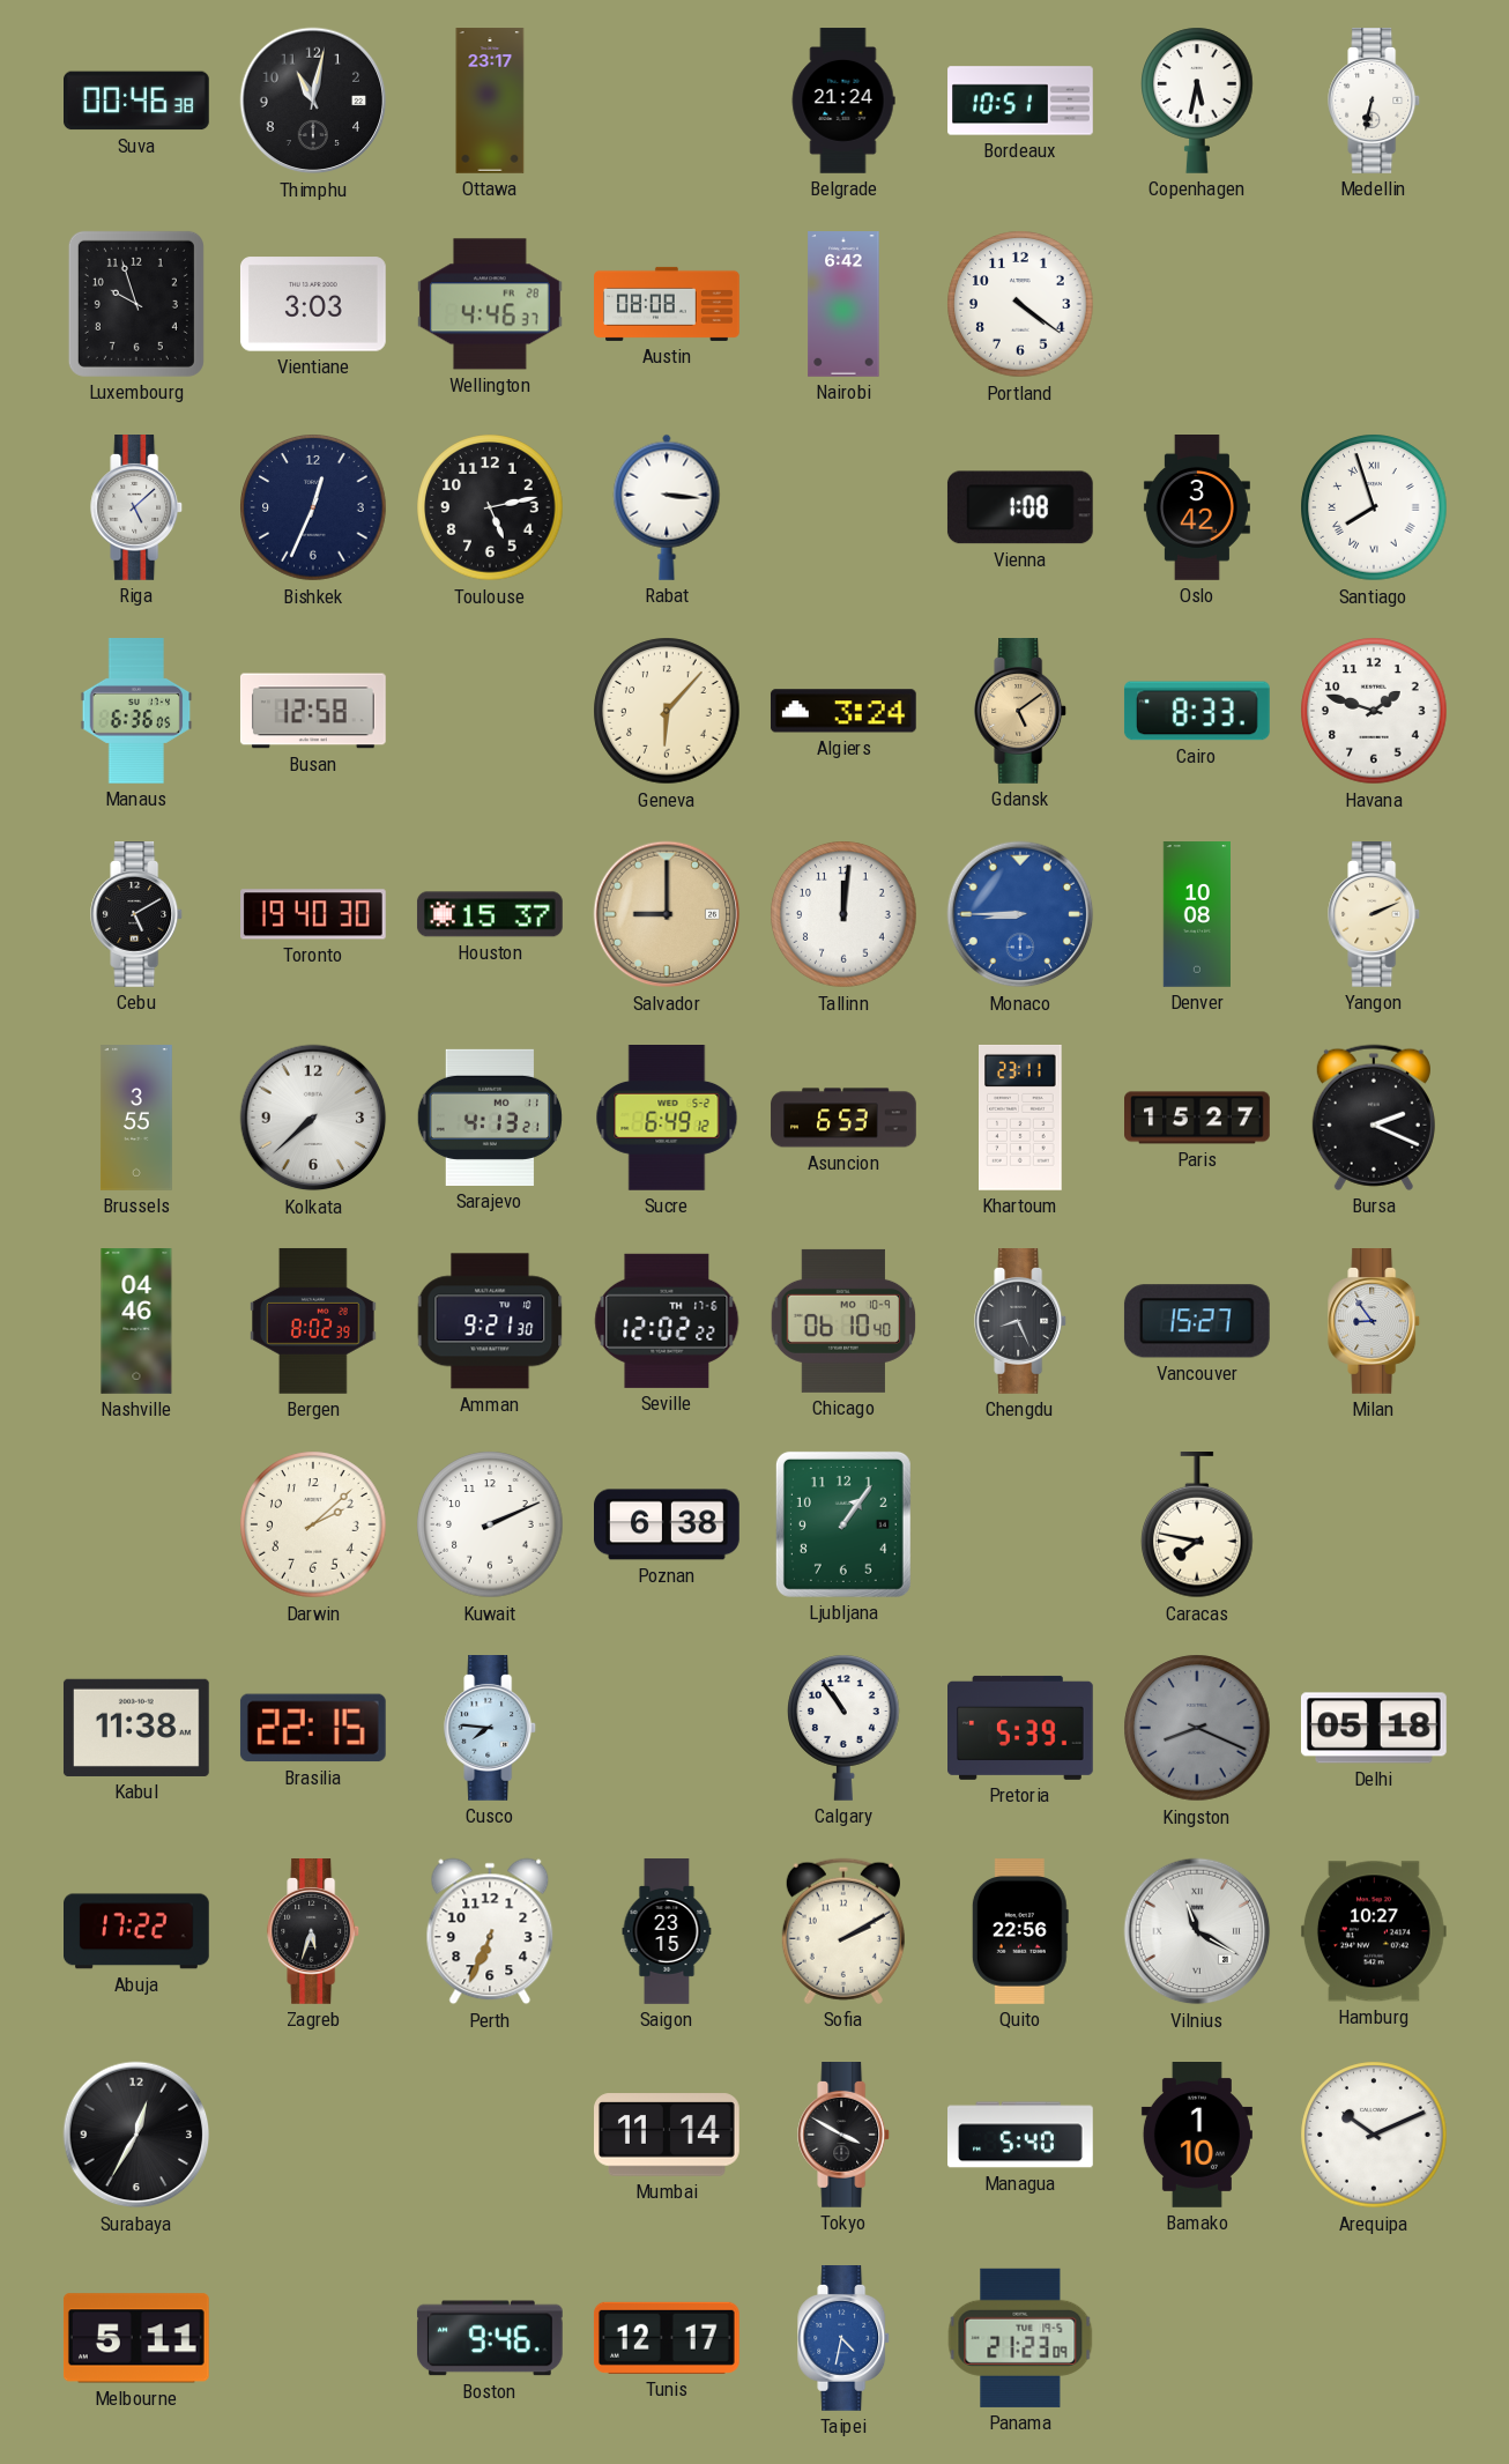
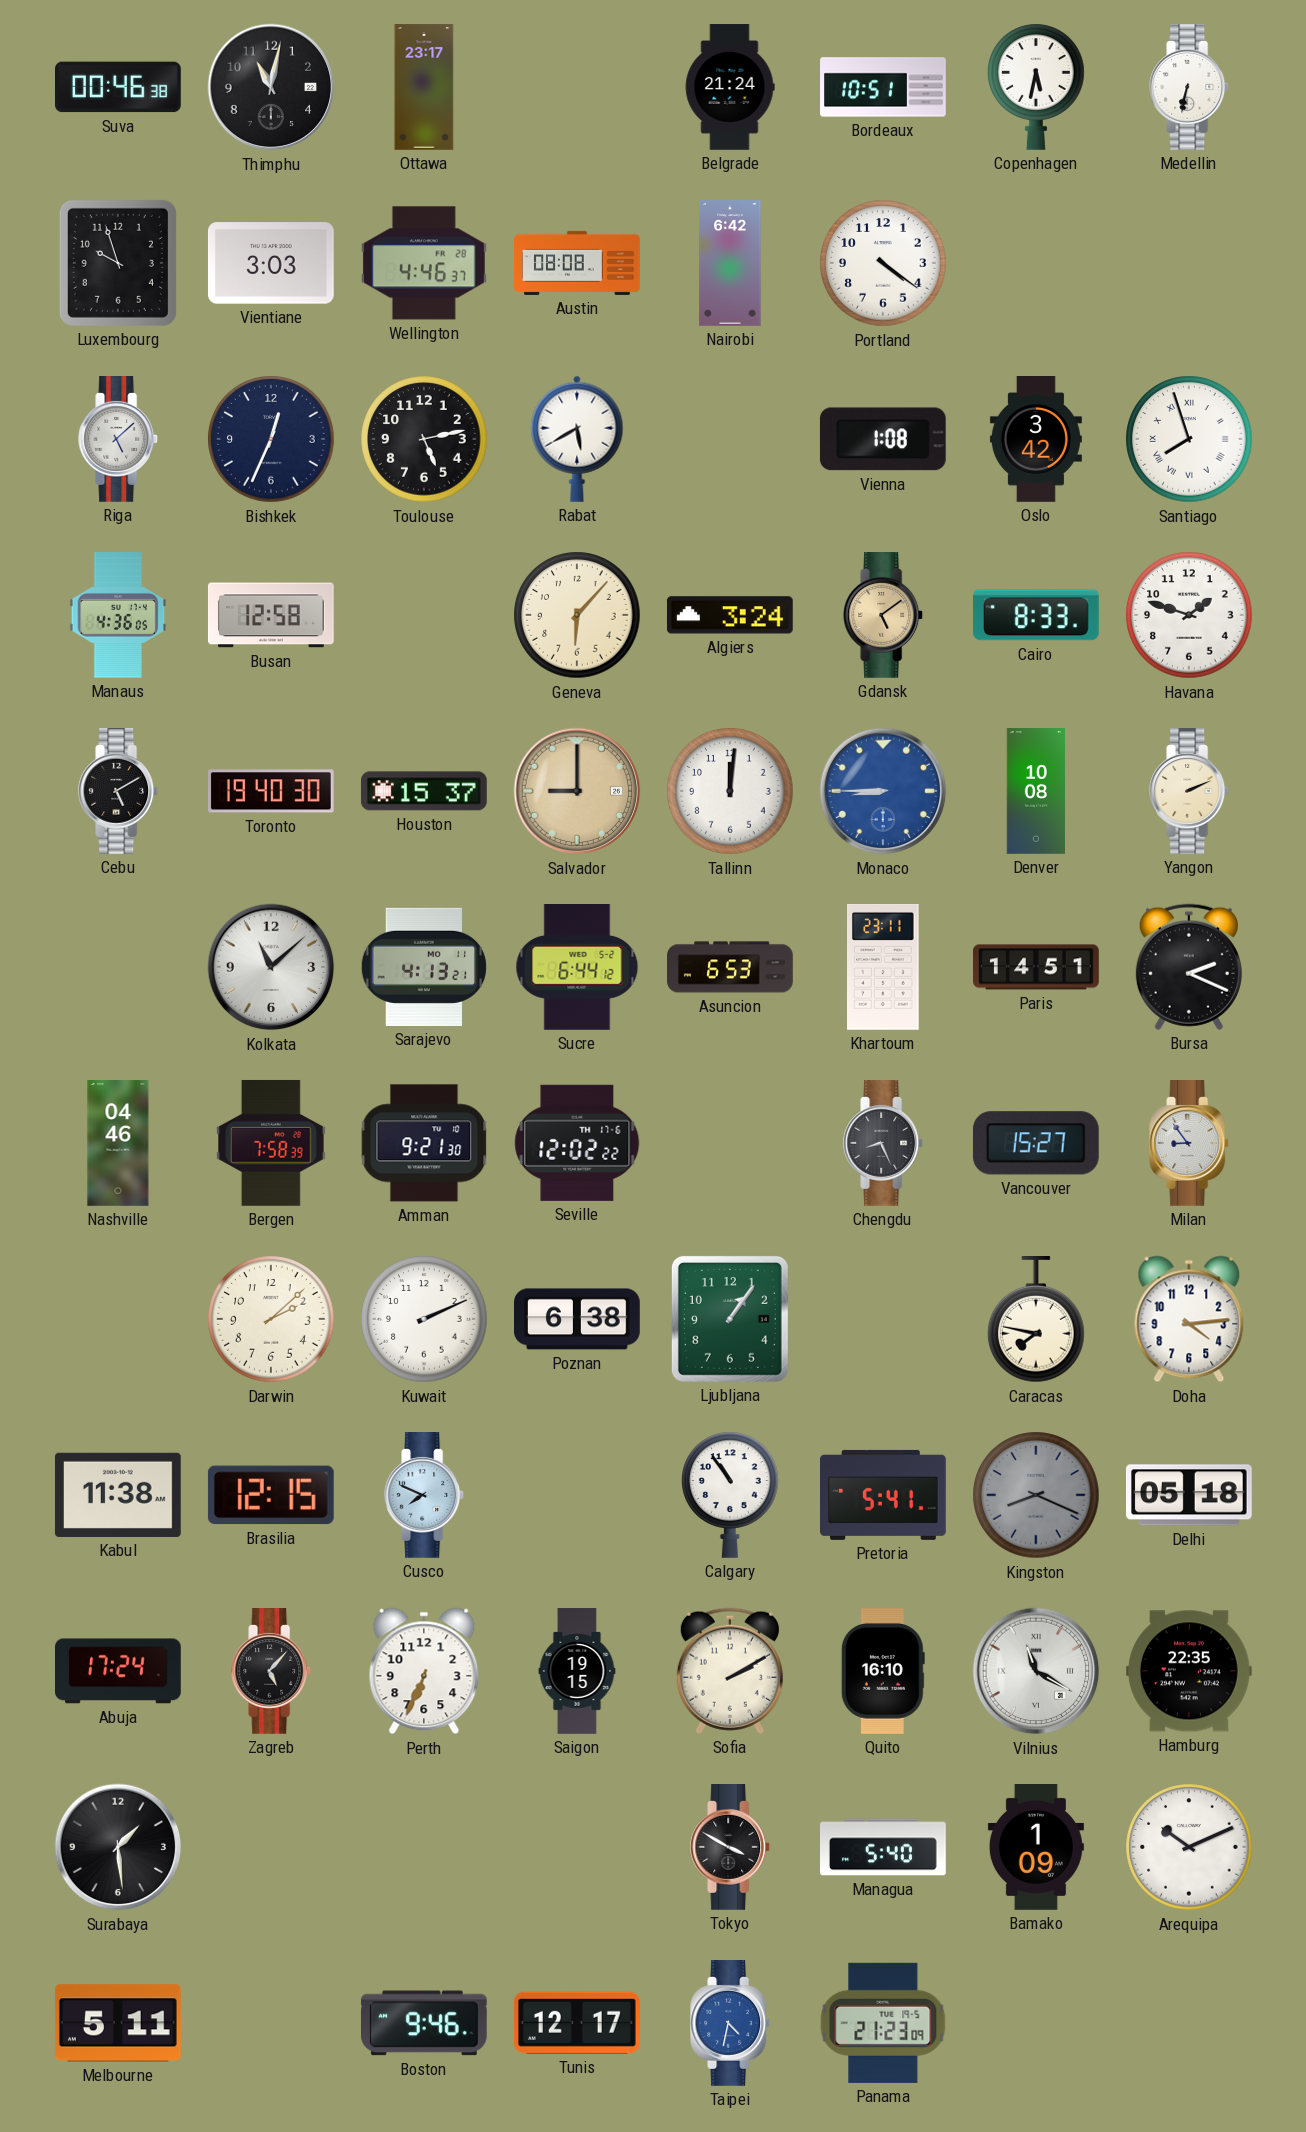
Rabat: 3:16 -> 5:40 (577, 439)
Manaus: 6:36 -> 4:36 (118, 616)
Brussels: 3:55 -> none (136, 1118)
Kolkata: 7:38 -> 11:08 (271, 967)
Sucre: 6:49 -> 6:44 (577, 968)
Paris: 15:27 -> 14:51 (1036, 967)
Bergen: 8:02 -> 7:58 (272, 1143)
Chicago: 06:10 -> none (843, 1321)
Doha: none -> 4:14 (1189, 1319)
Brasilia: 22:15 -> 12:15 (271, 1495)
Cusco: 7:46 -> 7:49 (425, 1496)
Pretoria: 5:39 -> 5:41 (884, 1495)
Abuja: 17:22 -> 17:24 (119, 1671)
Zagreb: 5:33 -> 5:07 (272, 1672)
Saigon: 23:15 -> 19:15 (577, 1671)
Quito: 22:56 -> 16:10 (883, 1672)
Hamburg: 10:27 -> 22:35 (1189, 1671)
Surabaya: 12:35 -> 1:29 (118, 1847)
Mumbai: 11:14 -> none (668, 2135)
Bamako: 1:10 -> 1:09 (1036, 1848)
